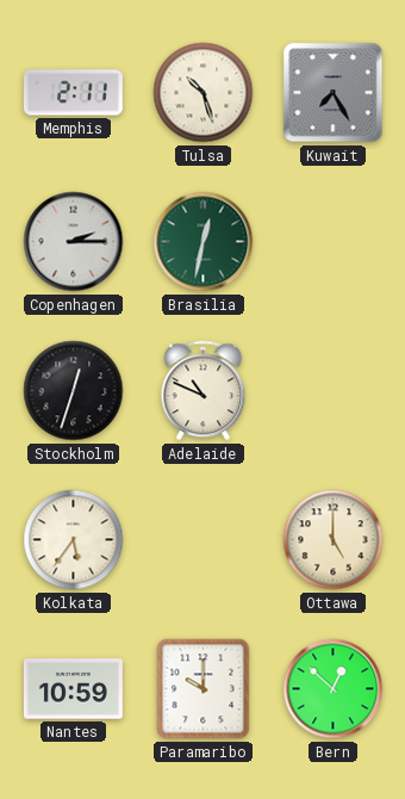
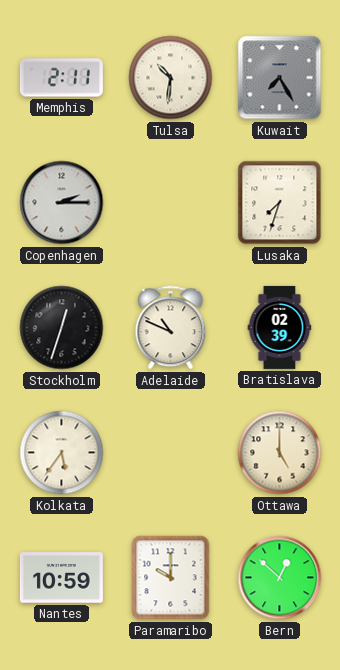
Tulsa: 10:27 -> 10:31 (171, 78)
Brasilia: 12:32 -> none (204, 242)
Lusaka: none -> 7:33 (280, 203)
Bratislava: none -> 02:39 (280, 327)
